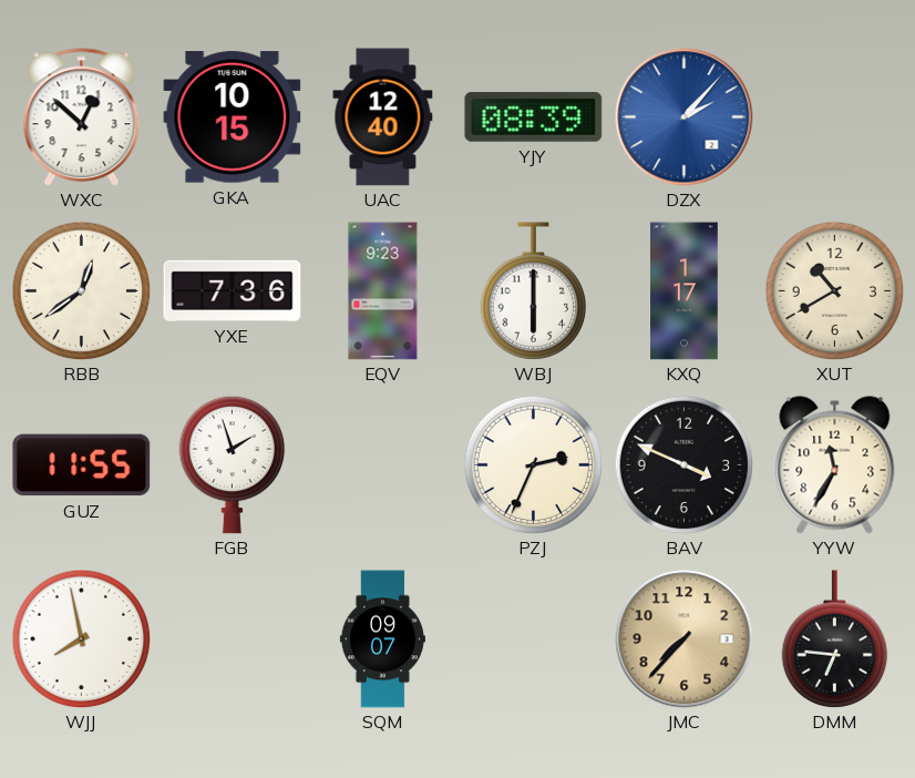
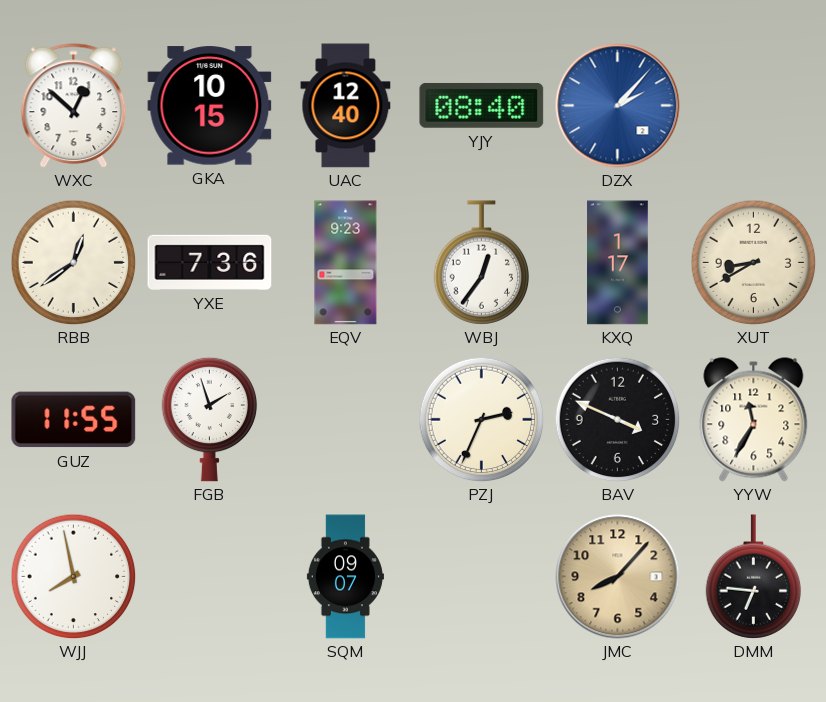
YJY: 08:39 -> 08:40 (482, 105)
WBJ: 6:00 -> 12:36 (482, 263)
XUT: 10:40 -> 8:40 (753, 262)
JMC: 7:37 -> 8:07 (618, 577)
